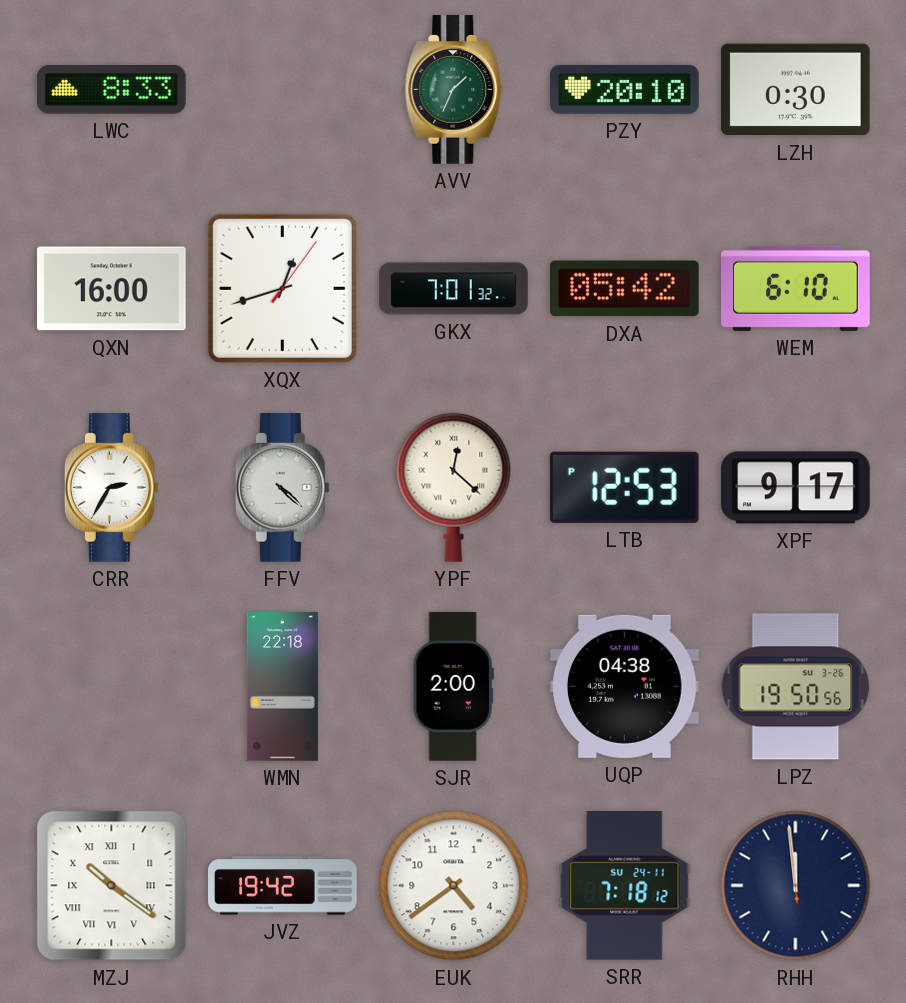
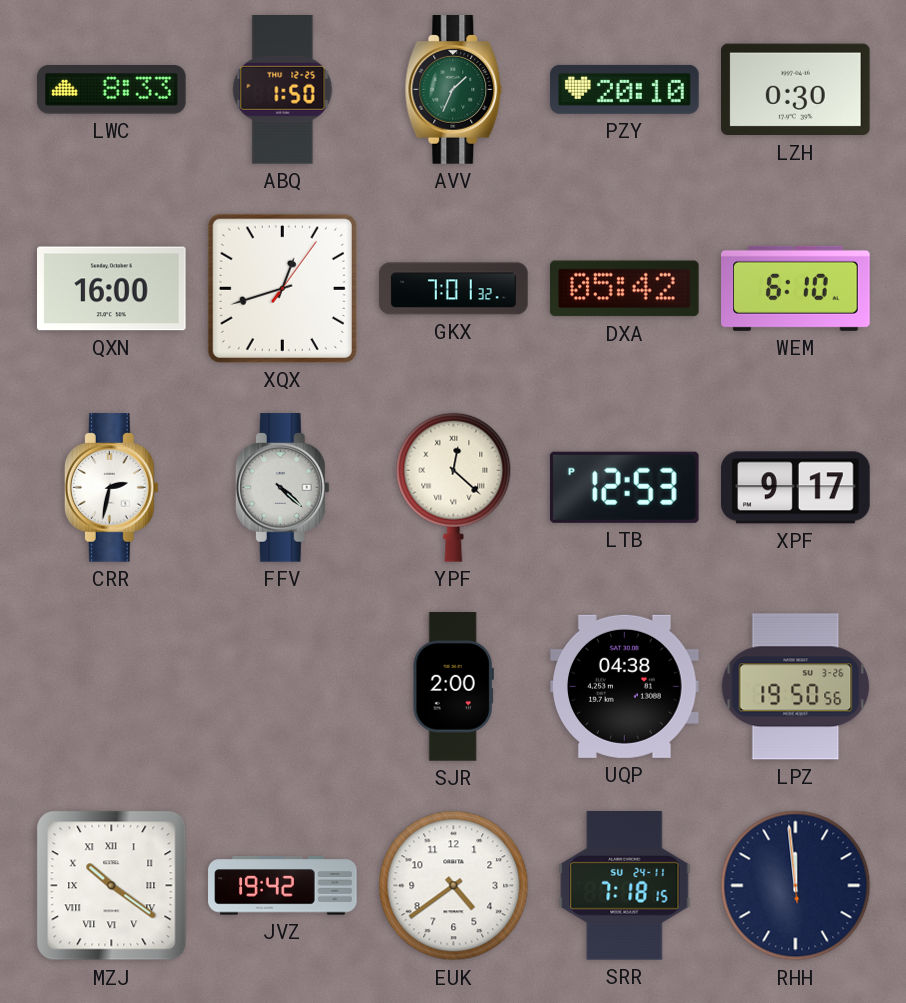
ABQ: none -> 1:50 (283, 90)
CRR: 2:35 -> 2:32 (111, 488)
WMN: 22:18 -> none (282, 687)
SRR: 7:18:12 -> 7:18:15 (625, 886)
